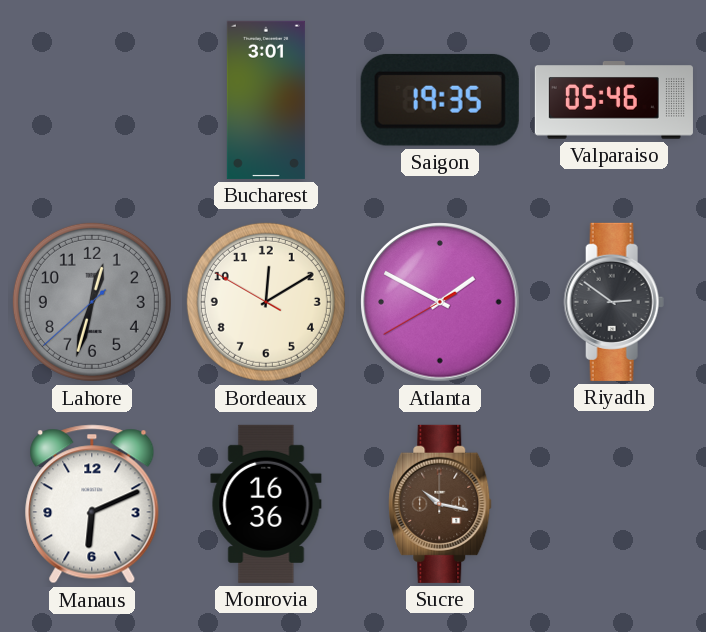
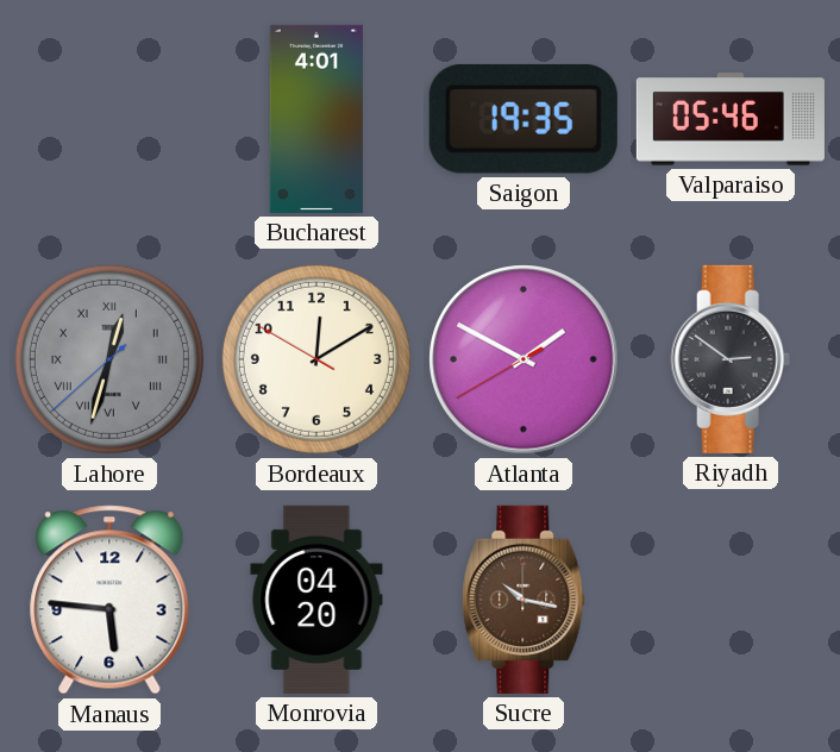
Bucharest: 3:01 -> 4:01 (316, 119)
Lahore numerals: Arabic -> Roman (109, 359)
Manaus: 6:11 -> 5:46 (109, 600)
Monrovia: 16:36 -> 04:20 (316, 600)
